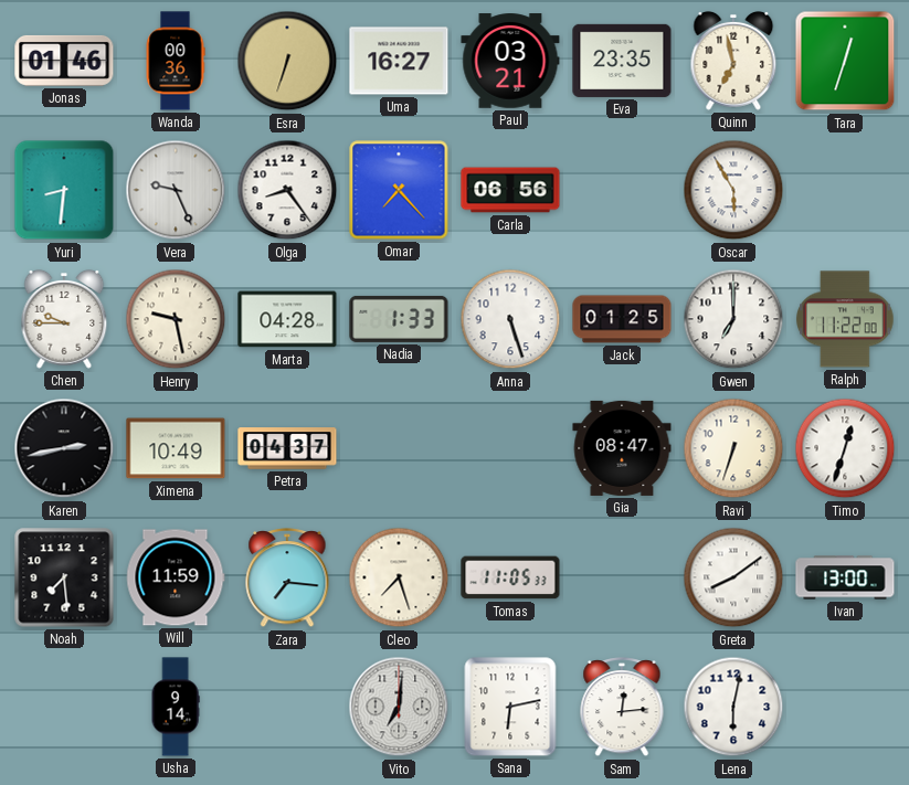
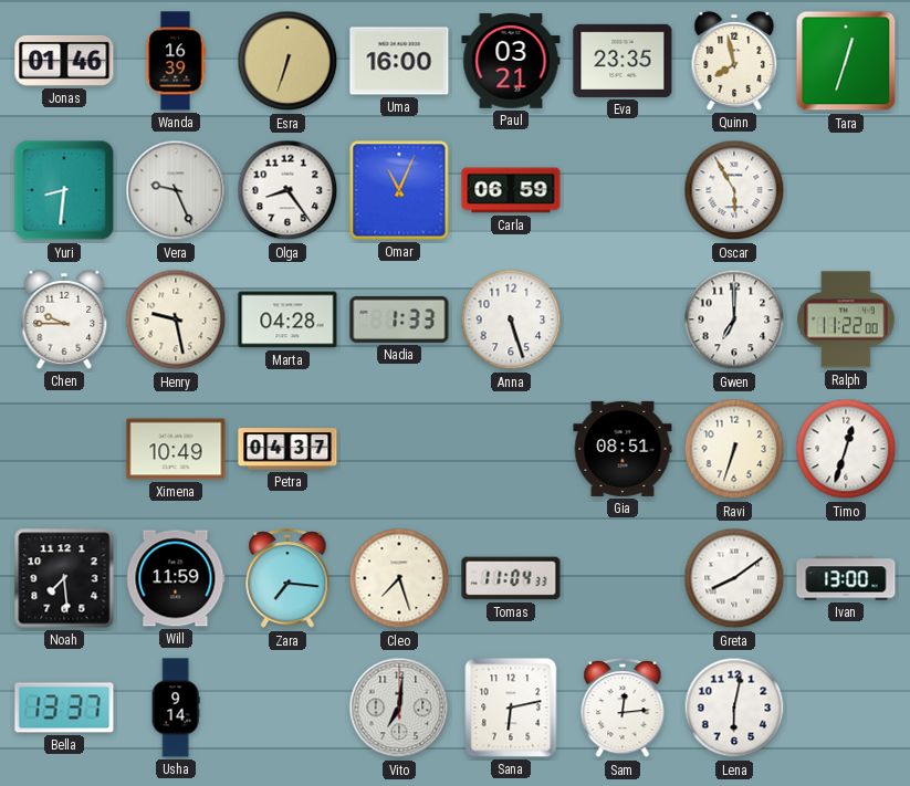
Wanda: 00:36 -> 16:39 (176, 61)
Uma: 16:27 -> 16:00 (399, 61)
Quinn: 6:58 -> 7:58 (734, 61)
Omar: 7:23 -> 11:04 (399, 190)
Carla: 06:56 -> 06:59 (511, 190)
Jack: 01:25 -> none (622, 319)
Karen: 2:43 -> none (64, 448)
Gia: 08:47 -> 08:51 (623, 449)
Tomas: 11:05 -> 11:04 (511, 578)
Bella: none -> 13:37 (64, 708)
